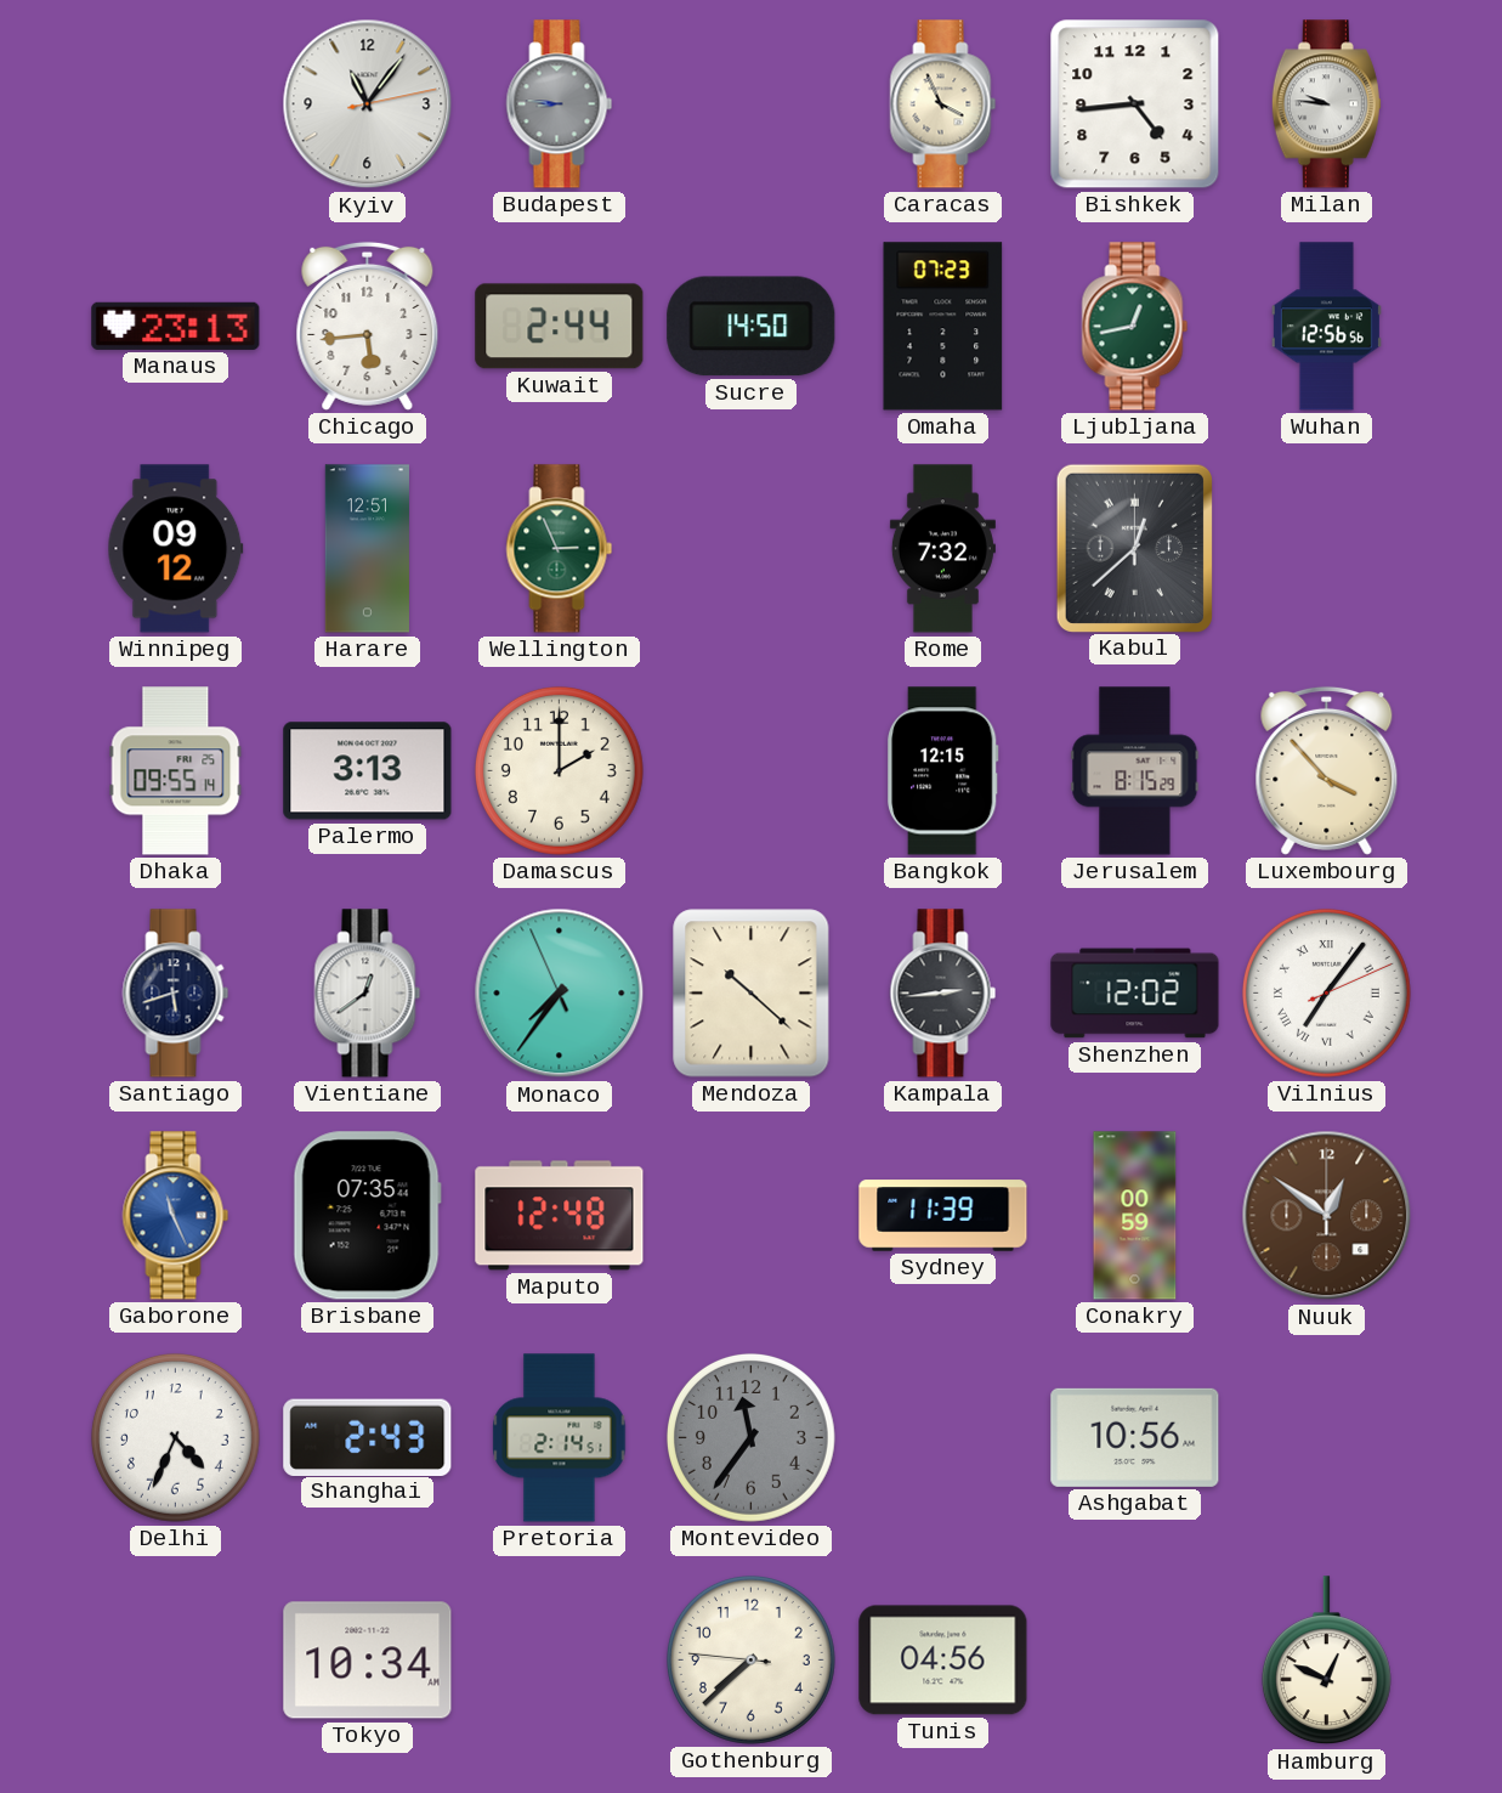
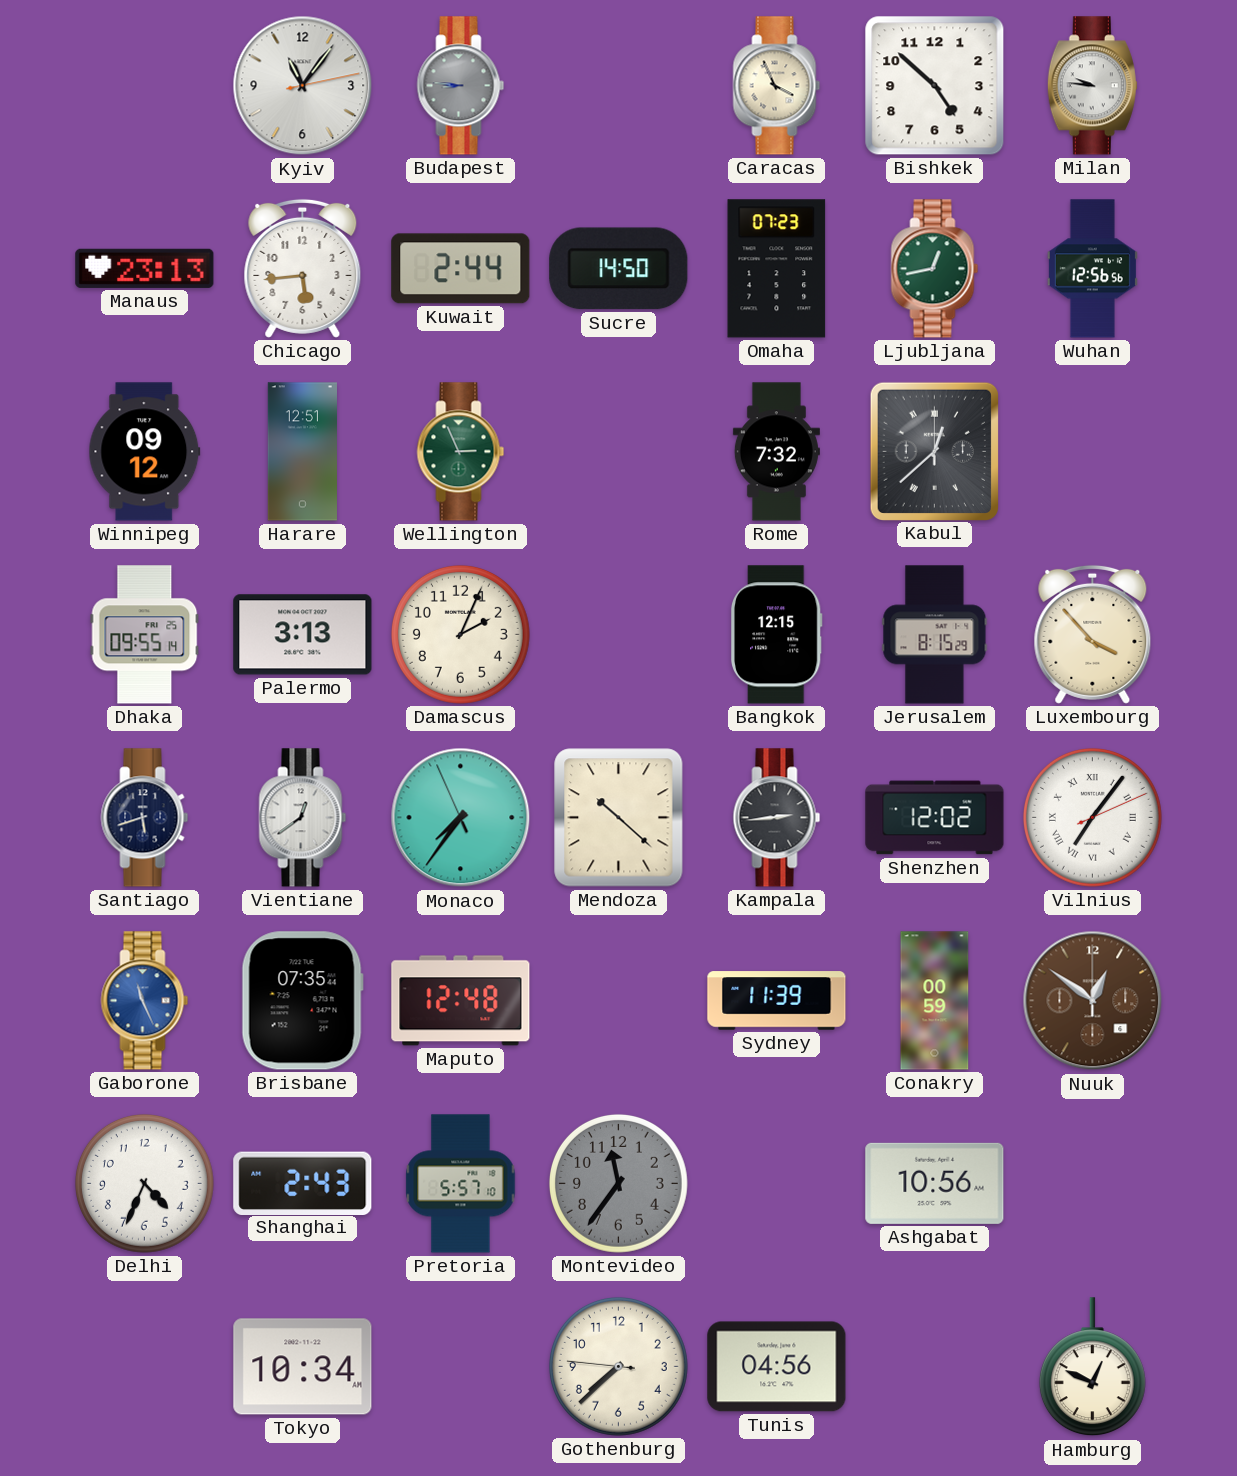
Bishkek: 4:44 -> 4:52 (935, 86)
Damascus: 2:00 -> 2:04 (460, 634)
Pretoria: 2:14 -> 5:57 (461, 1184)
